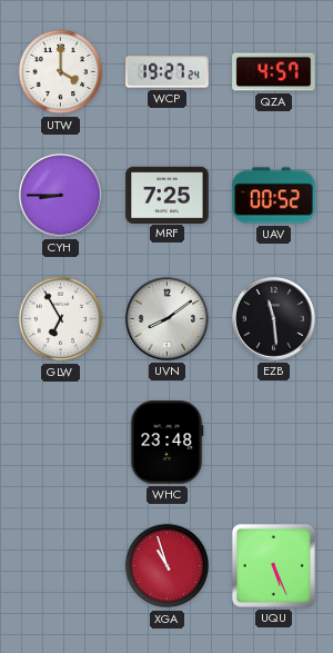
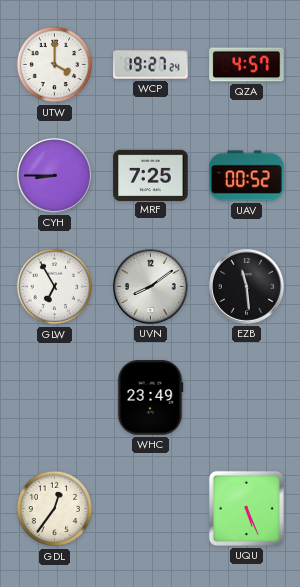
WHC: 23:48 -> 23:49 (150, 398)
GDL: none -> 12:36 (55, 509)
XGA: 10:57 -> none (168, 566)
